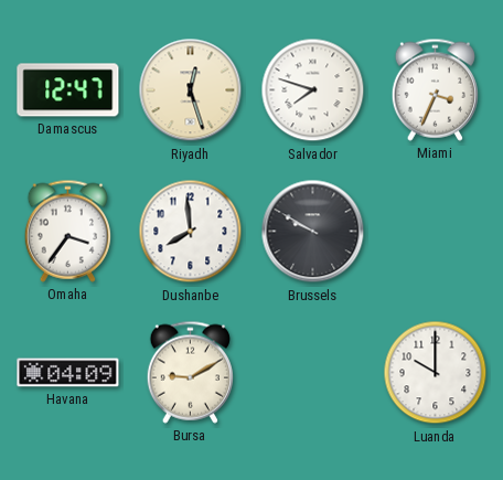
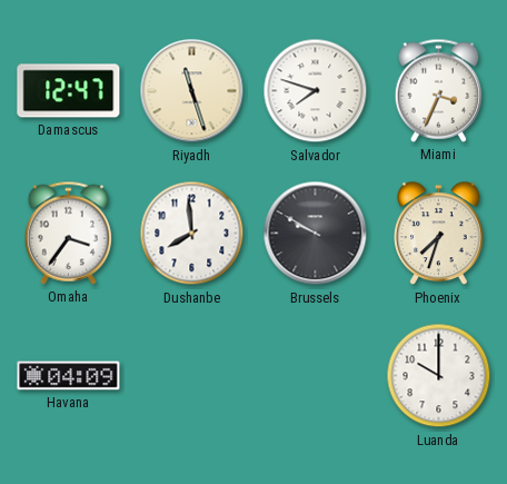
Riyadh: 12:27 -> 11:27 (192, 91)
Phoenix: none -> 7:33 (439, 234)
Bursa: 9:10 -> none (190, 372)
